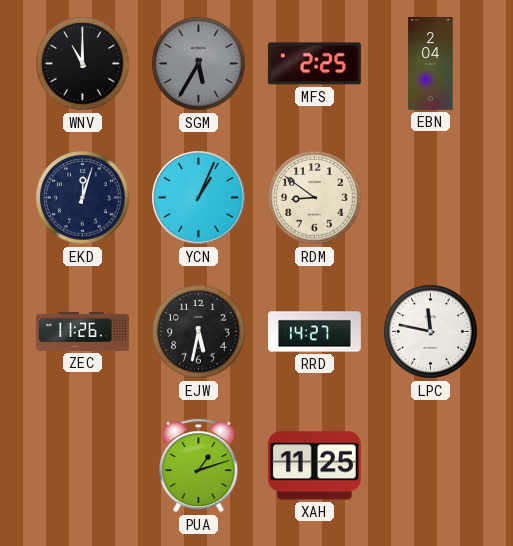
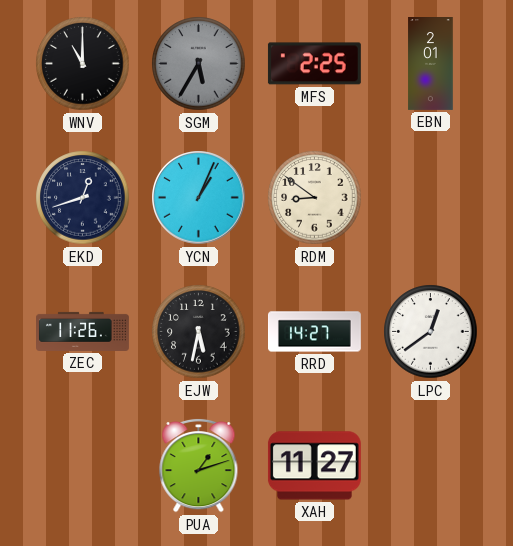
EBN: 2:04 -> 2:01 (431, 64)
EKD: 12:03 -> 12:42 (83, 198)
LPC: 11:47 -> 12:39 (431, 332)
XAH: 11:25 -> 11:27 (314, 466)
